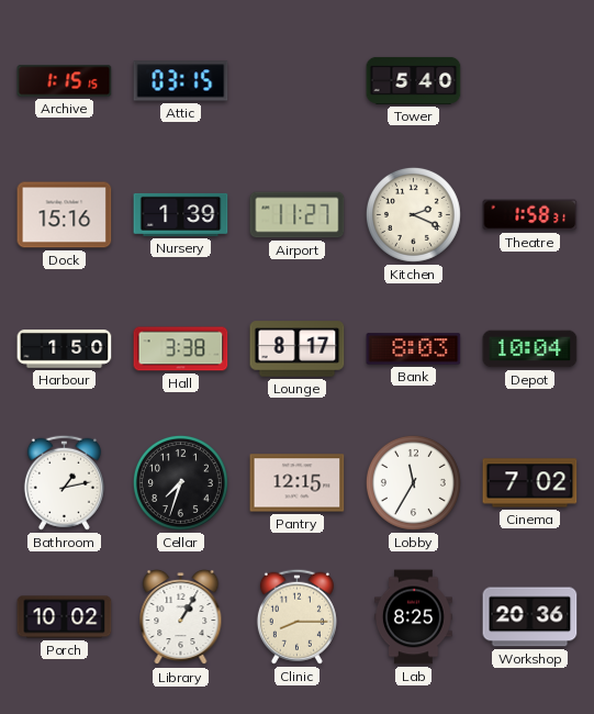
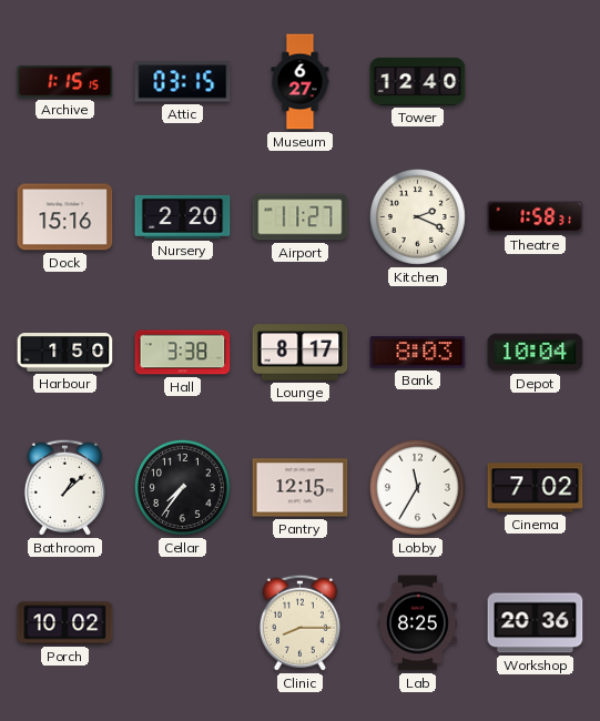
Museum: none -> 6:27 (301, 82)
Tower: 5:40 -> 12:40 (418, 81)
Nursery: 1:39 -> 2:20 (183, 216)
Bathroom: 1:13 -> 1:08 (64, 487)
Cellar: 7:33 -> 7:36 (182, 487)
Library: 1:05 -> none (181, 617)
